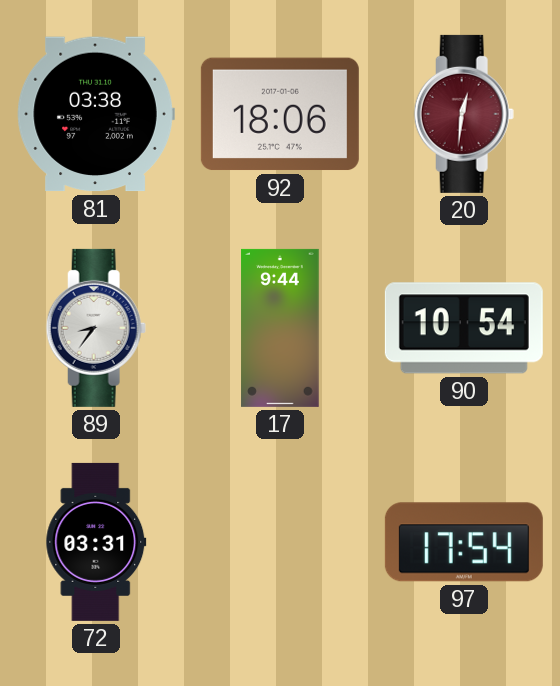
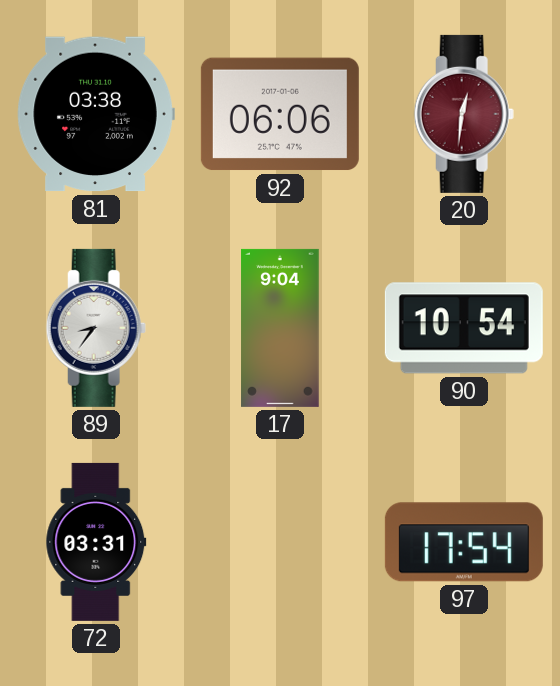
92: 18:06 -> 06:06 (280, 114)
17: 9:44 -> 9:04 (280, 328)
